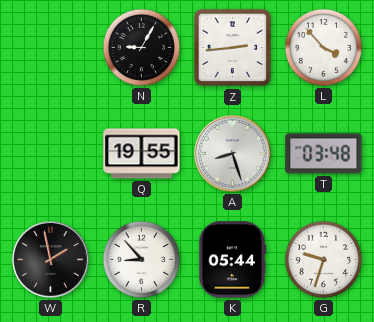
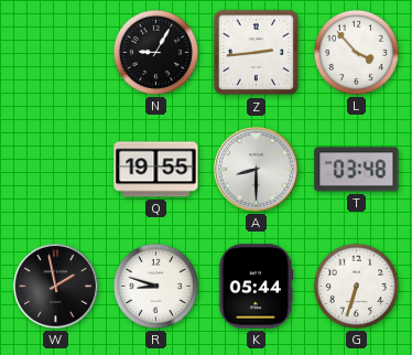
A: 8:27 -> 8:30 (257, 170)
R: 8:53 -> 8:48 (155, 286)
G: 9:33 -> 6:33 (356, 286)
